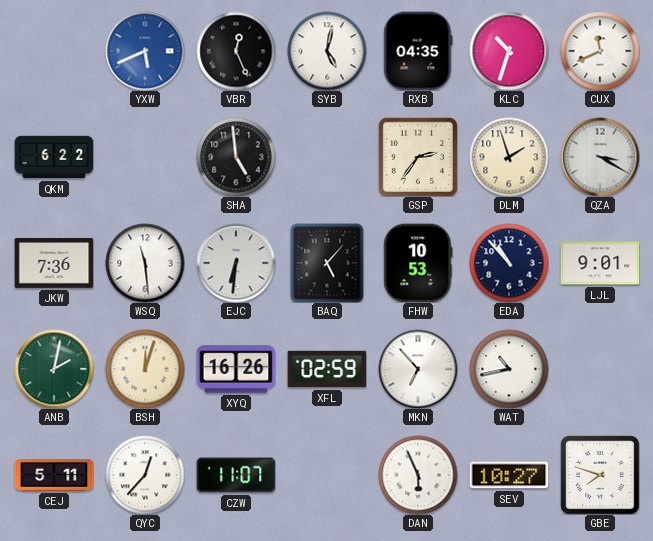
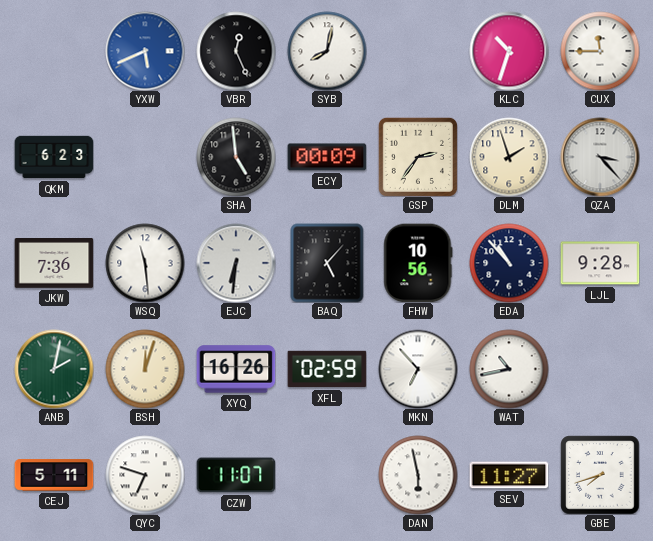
SYB: 5:02 -> 8:02 (327, 51)
RXB: 04:35 -> none (418, 51)
CUX: 11:41 -> 11:45 (600, 51)
QKM: 6:22 -> 6:23 (54, 157)
ECY: none -> 00:09 (327, 157)
QZA: 3:20 -> 3:23 (600, 157)
FHW: 10:53 -> 10:56 (418, 263)
LJL: 9:01 -> 9:28 (600, 263)
QYC: 12:37 -> 6:48 (145, 475)
DAN: 5:56 -> 5:58 (418, 475)
SEV: 10:27 -> 11:27 (509, 475)
GBE: 7:48 -> 7:42 (600, 475)
